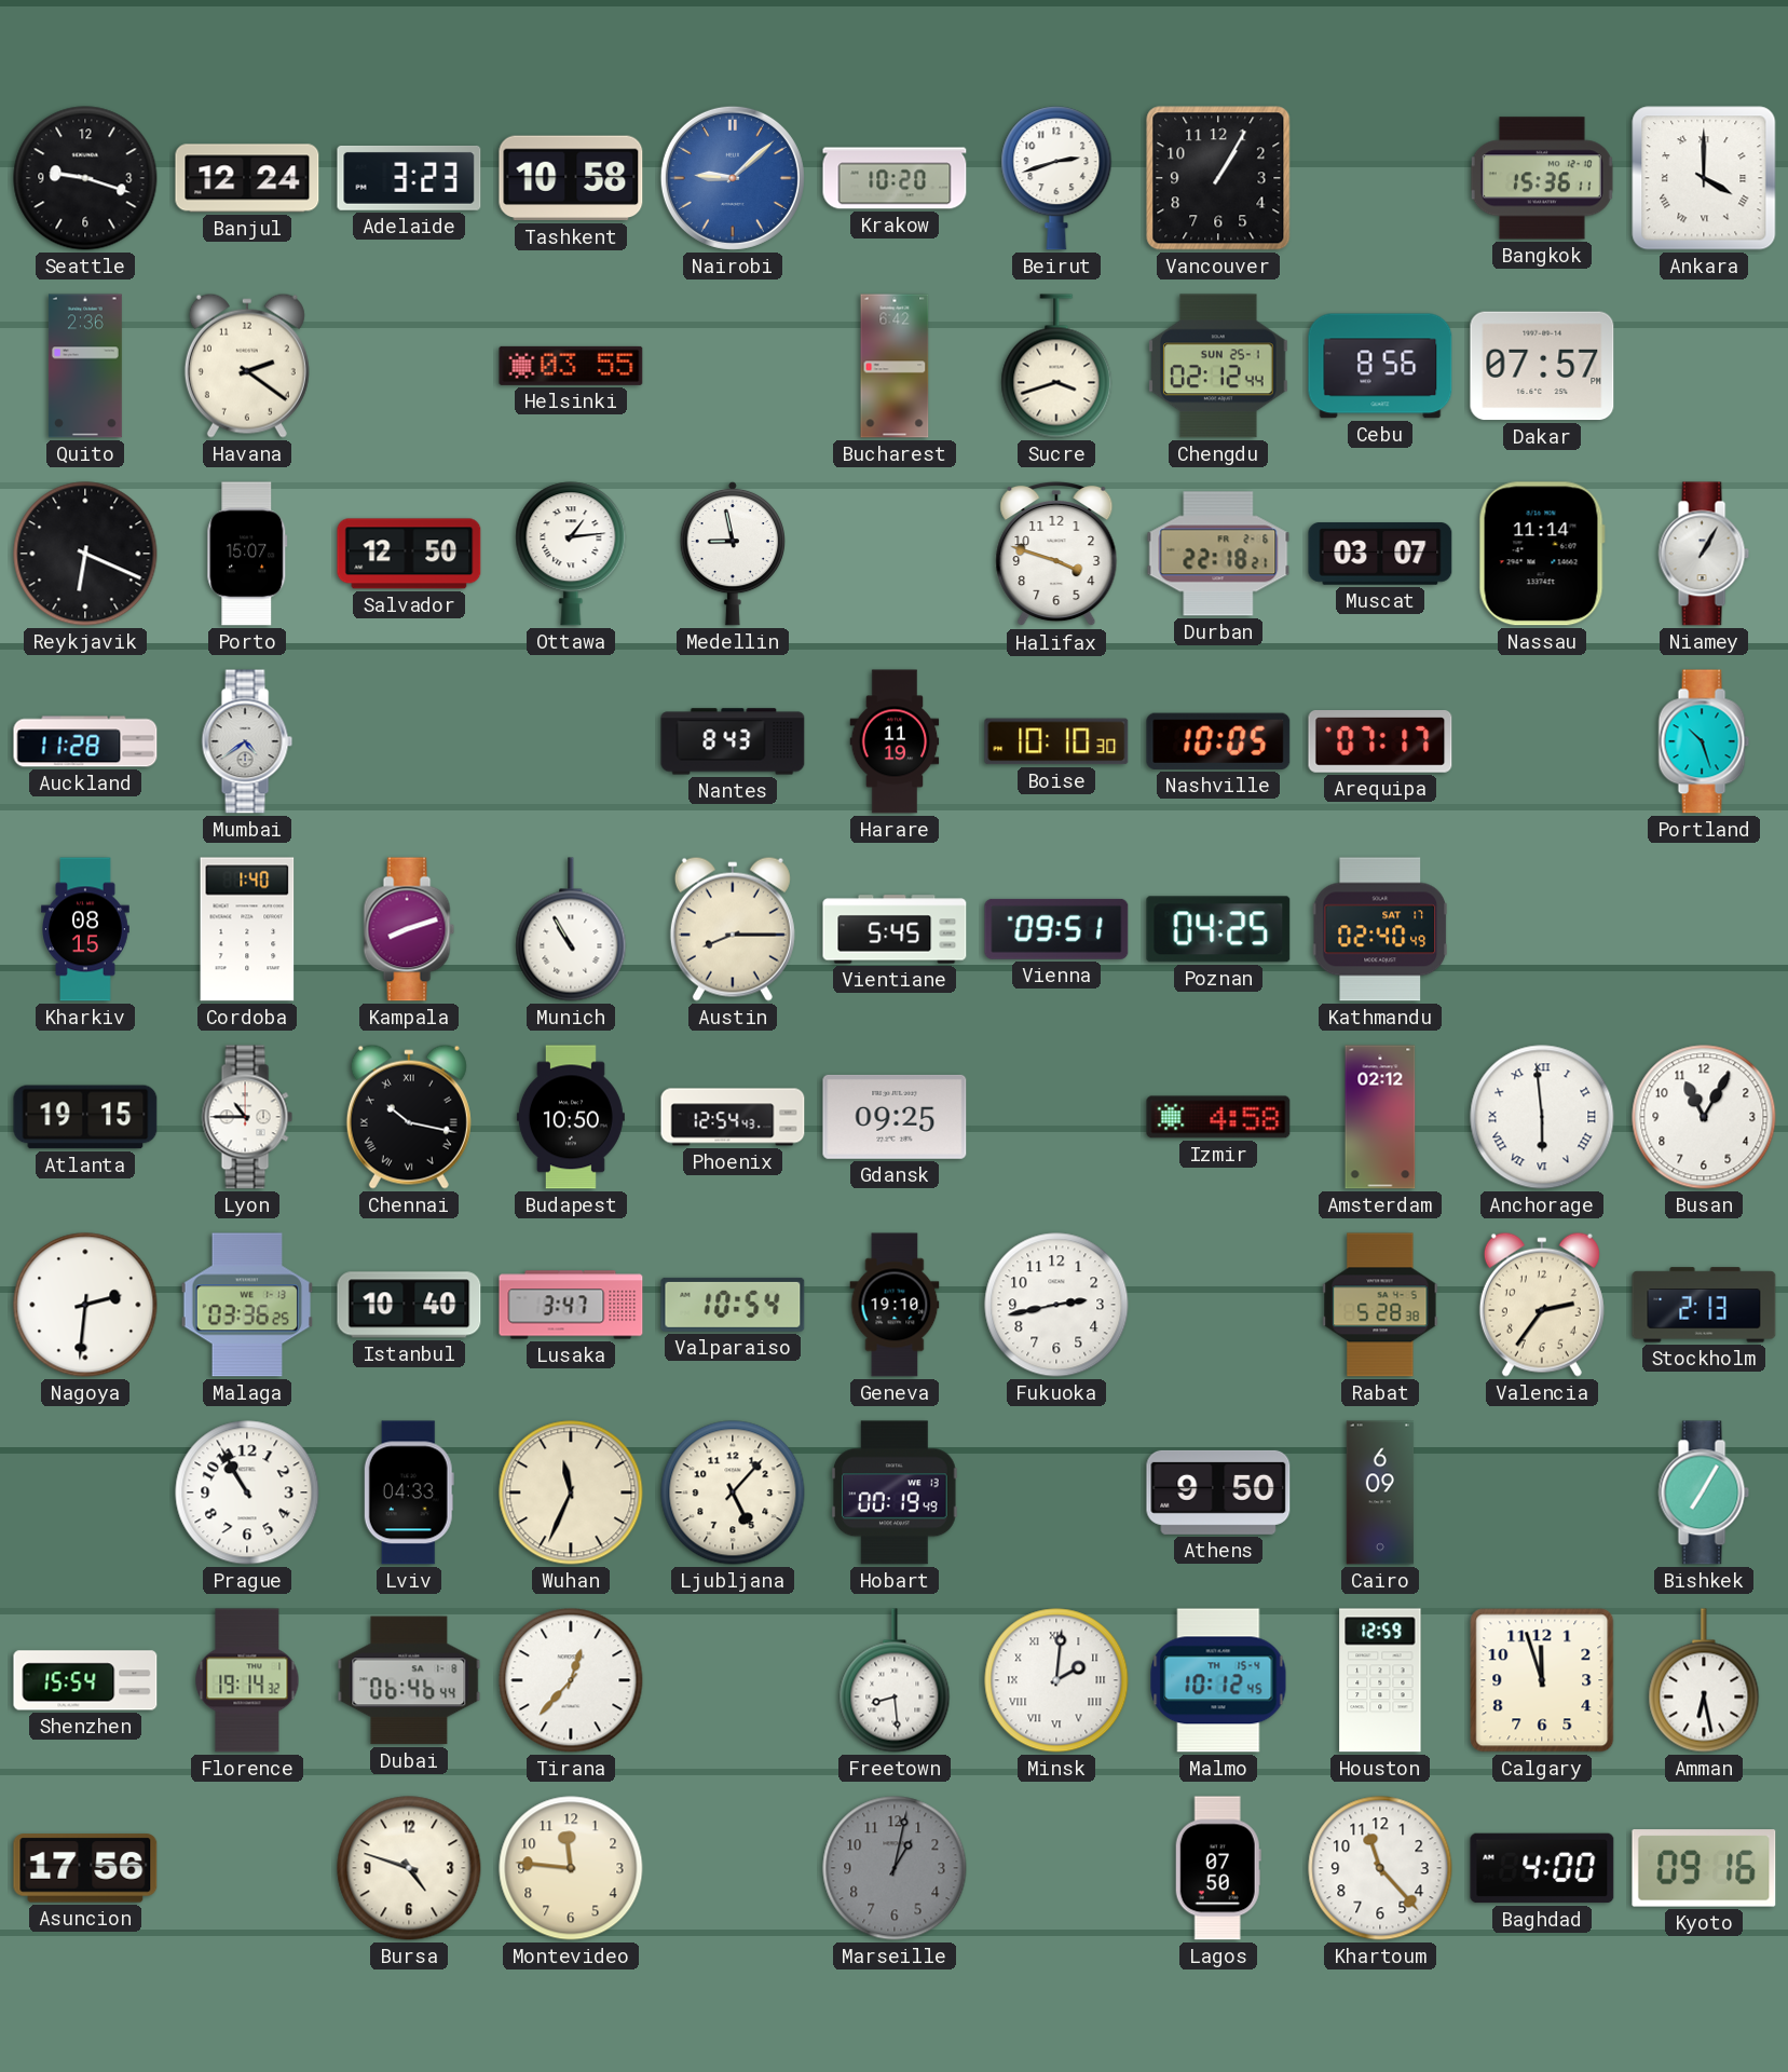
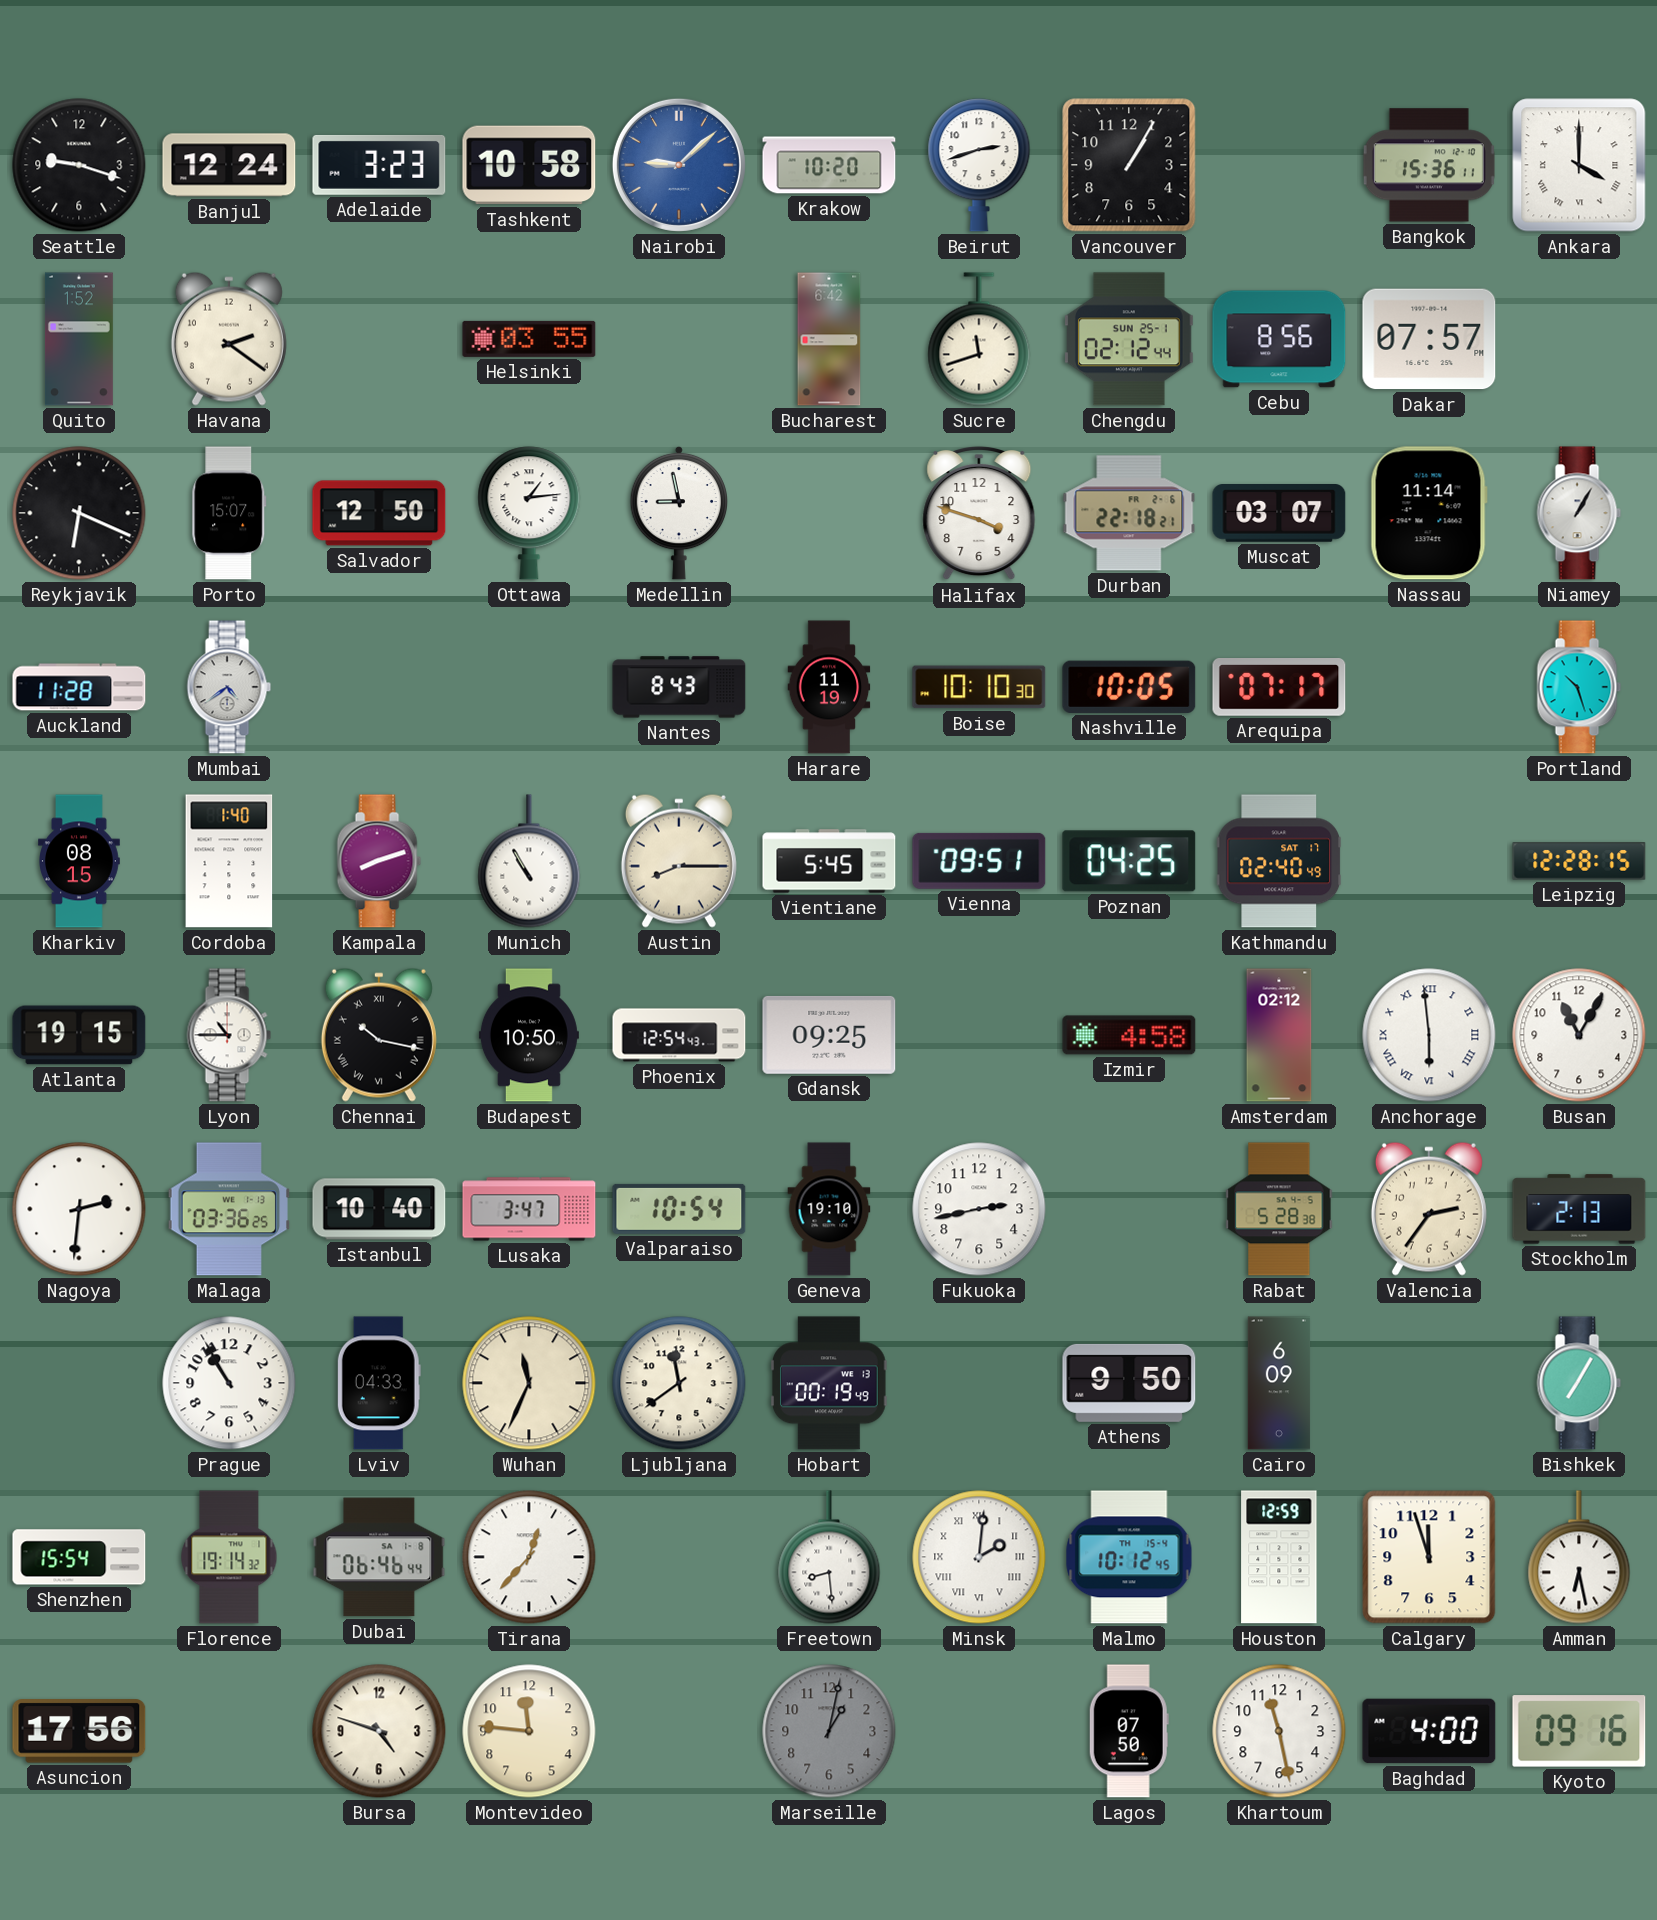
Quito: 2:36 -> 1:52 (79, 339)
Sucre: 3:42 -> 11:42 (979, 339)
Leipzig: none -> 12:28 (1579, 861)
Ljubljana: 5:07 -> 11:39 (679, 1383)
Khartoum: 11:23 -> 11:28 (1279, 1731)
